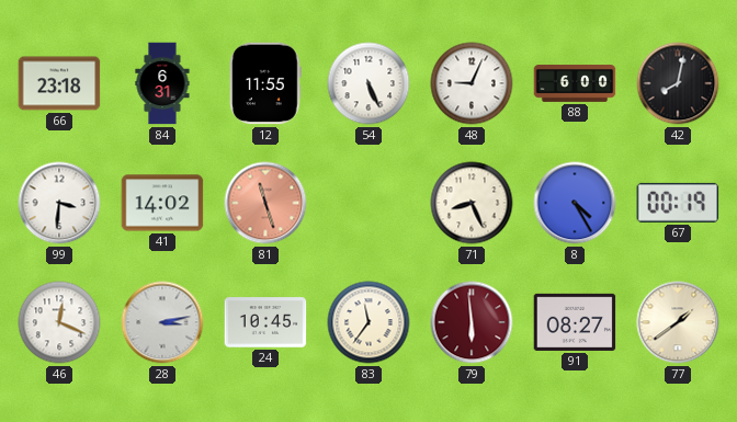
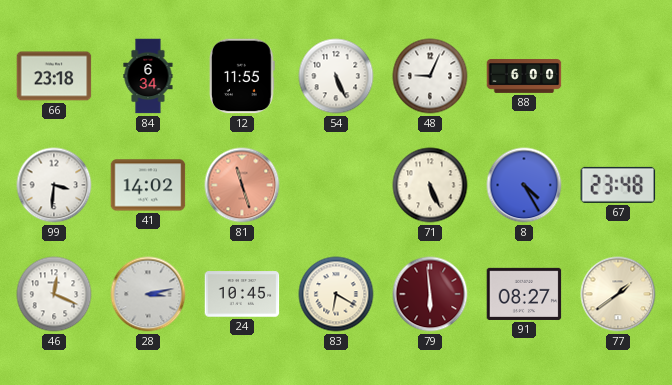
84: 6:31 -> 6:34 (148, 76)
42: 8:02 -> none (678, 83)
71: 8:26 -> 5:26 (430, 185)
67: 00:19 -> 23:48 (618, 185)
83: 11:36 -> 6:20 (336, 294)
